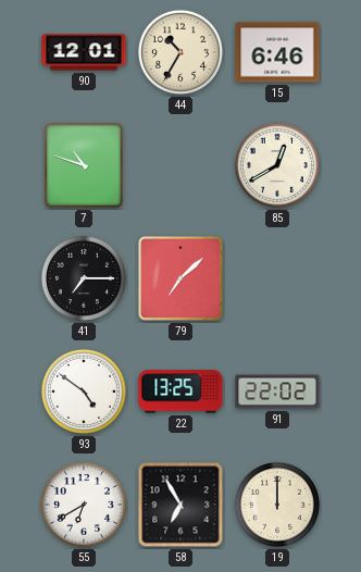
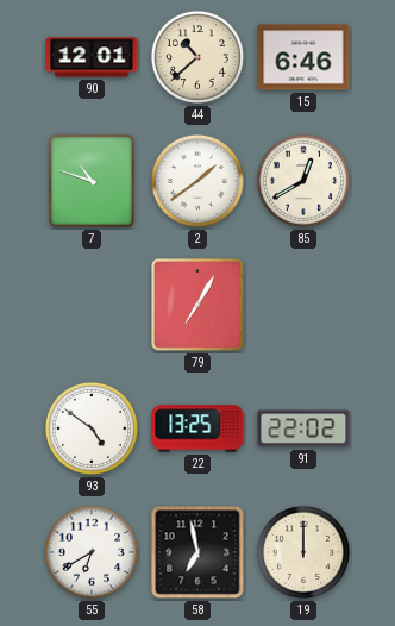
44: 10:35 -> 10:38 (197, 57)
2: none -> 1:39 (197, 181)
41: 7:15 -> none (84, 278)
79: 7:08 -> 7:05 (199, 306)
58: 6:55 -> 6:58 (197, 552)
